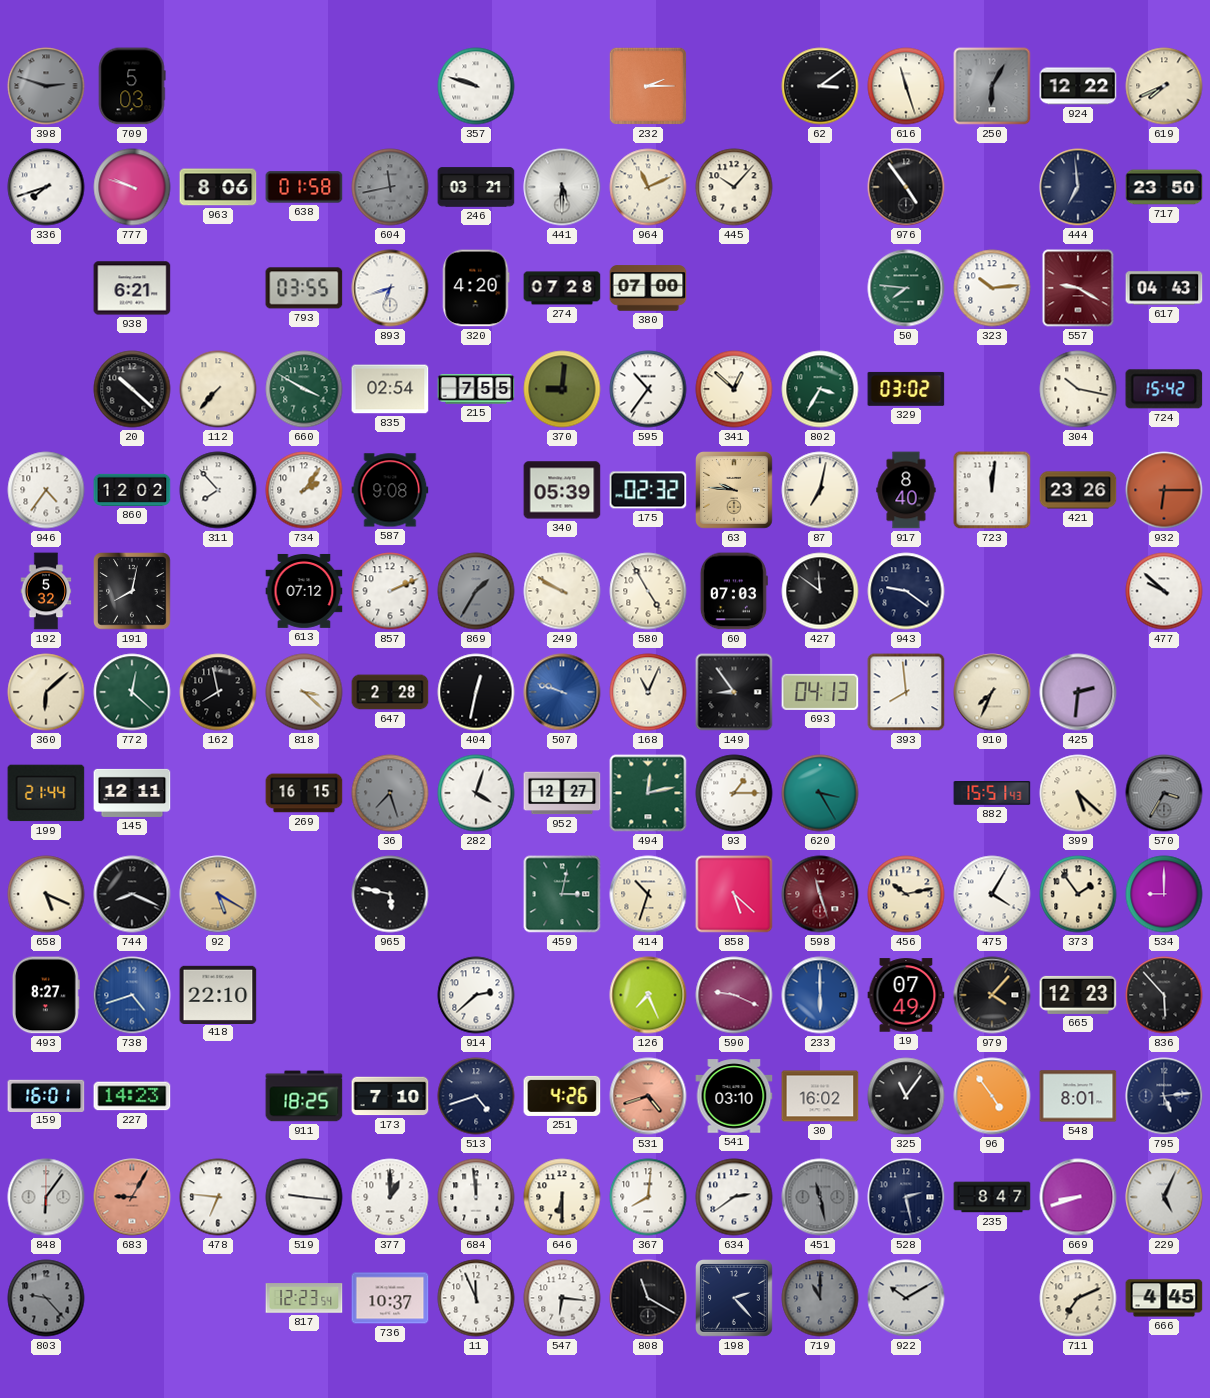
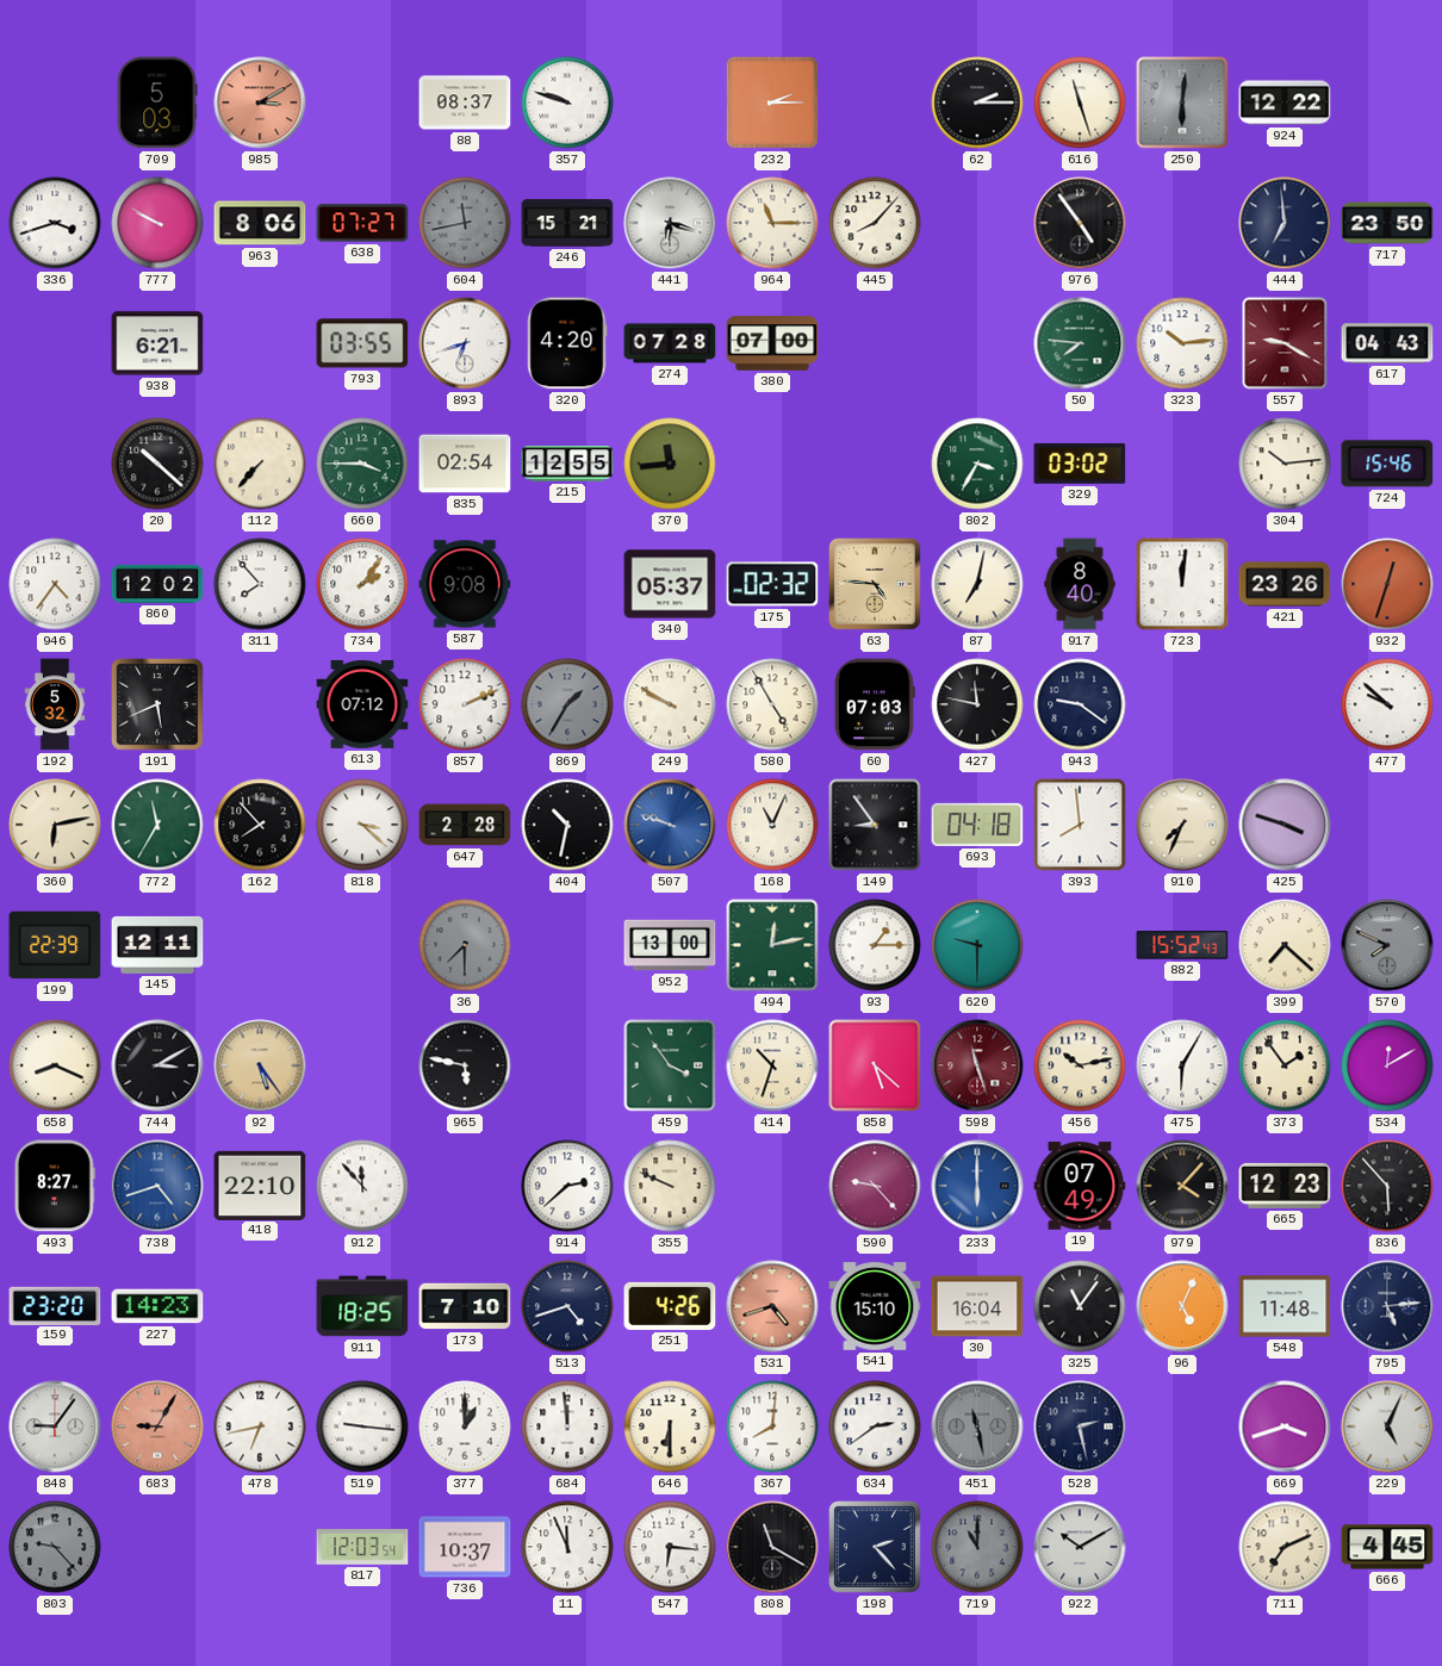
398: 2:48 -> none (46, 86)
985: none -> 3:10 (260, 102)
88: none -> 08:37 (465, 102)
62: 3:09 -> 2:15 (977, 102)
250: 6:05 -> 6:01 (1182, 102)
619: 7:41 -> none (1164, 86)
336: 7:42 -> 3:42 (55, 223)
777: 9:48 -> 9:50 (157, 223)
638: 01:58 -> 07:27 (362, 223)
246: 03:21 -> 15:21 (567, 223)
441: 5:30 -> 6:18 (670, 223)
964: 11:11 -> 11:15 (772, 223)
445: 10:07 -> 8:07 (875, 223)
660: 3:50 -> 3:45 (362, 464)
215: 7:55 -> 12:55 (567, 464)
370: 9:01 -> 11:44 (670, 464)
595: 10:36 -> none (648, 389)
341: 12:52 -> none (734, 389)
304: 10:17 -> 10:14 (1285, 464)
724: 15:42 -> 15:46 (1387, 464)
340: 05:39 -> 05:37 (670, 584)
63: 9:46 -> 4:46 (876, 585)
932: 6:15 -> 12:33 (1387, 584)
191: 8:02 -> 5:41 (157, 704)
427: 11:51 -> 11:47 (977, 704)
360: 6:08 -> 6:13 (55, 825)
772: 12:22 -> 11:35 (157, 825)
162: 7:58 -> 7:53 (260, 825)
404: 12:32 -> 10:32 (567, 825)
693: 04:13 -> 04:18 (977, 825)
425: 2:31 -> 3:48 (1285, 825)
199: 21:44 -> 22:39 (55, 945)
269: 16:15 -> none (304, 793)
36: 7:27 -> 7:30 (465, 945)
282: 4:03 -> none (476, 793)
952: 12:27 -> 13:00 (670, 945)
620: 3:25 -> 9:30 (977, 945)
882: 15:51 -> 15:52 (1182, 946)
399: 5:22 -> 7:22 (1285, 945)
570: 3:35 -> 7:49 (1387, 945)
658: 5:19 -> 8:19 (55, 1065)
744: 8:19 -> 3:10 (157, 1065)
92: 5:20 -> 5:24 (260, 1065)
459: 3:02 -> 3:54 (670, 1065)
475: 4:05 -> 6:05 (1182, 1065)
534: 9:00 -> 12:10 (1387, 1065)
912: none -> 11:53 (362, 1186)
355: none -> 9:49 (670, 1186)
126: 7:26 -> none (648, 995)
590: 9:19 -> 9:23 (875, 1186)
159: 16:01 -> 23:20 (55, 1305)
541: 03:10 -> 15:10 (875, 1306)
30: 16:02 -> 16:04 (977, 1306)
96: 4:54 -> 5:04 (1182, 1306)
548: 8:01 -> 11:48 (1285, 1306)
848: 6:06 -> 9:06 (55, 1426)
478: 6:46 -> 6:43 (260, 1426)
235: 8:47 -> none (992, 1197)
669: 8:42 -> 3:42 (1285, 1426)
817: 12:23 -> 12:03 (362, 1547)
